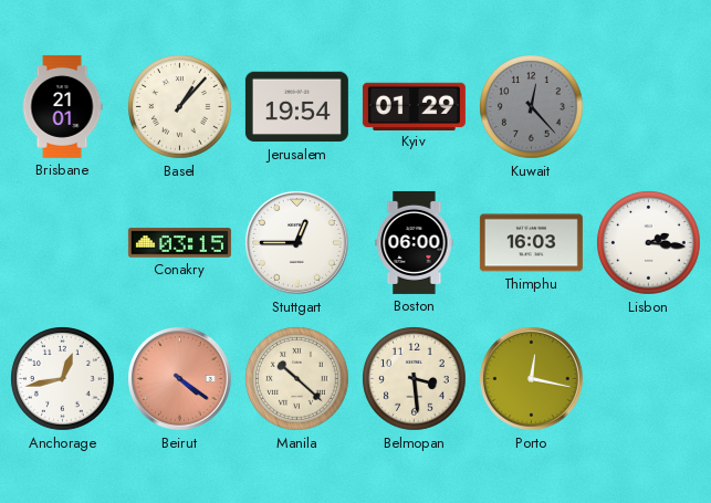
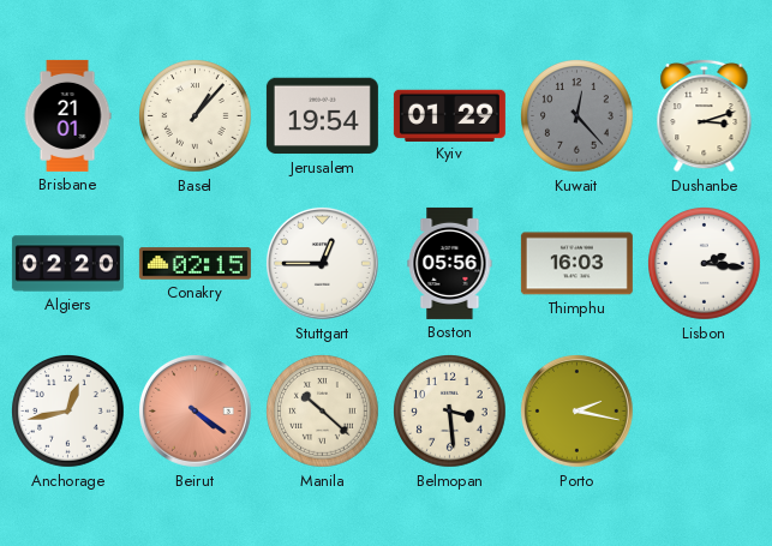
Dushanbe: none -> 3:12 (705, 115)
Algiers: none -> 02:20 (67, 264)
Conakry: 03:15 -> 02:15 (195, 264)
Boston: 06:00 -> 05:56 (450, 263)
Porto: 12:17 -> 2:17 (576, 410)
